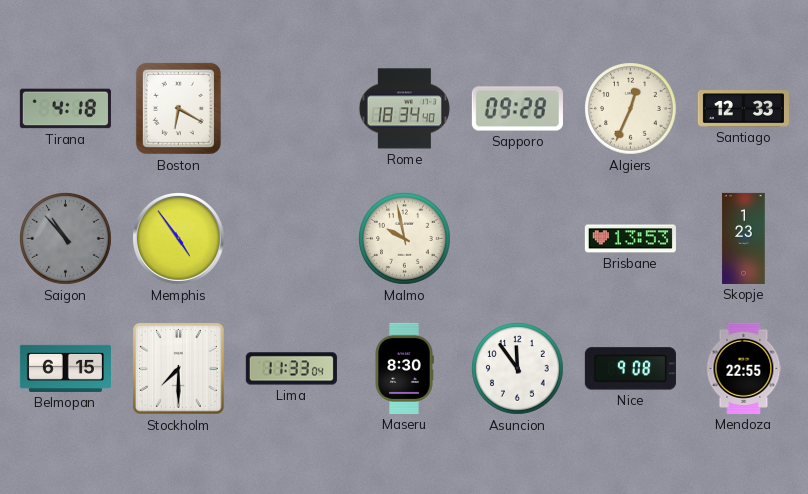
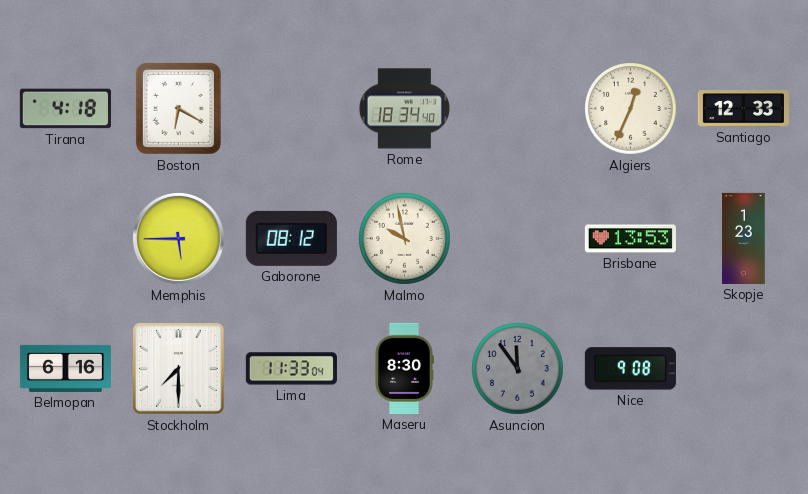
Sapporo: 09:28 -> none (517, 109)
Saigon: 10:53 -> none (66, 239)
Memphis: 4:54 -> 5:45 (179, 239)
Gaborone: none -> 08:12 (291, 238)
Belmopan: 6:15 -> 6:16 (65, 368)
Asuncion dial: white -> grey (518, 369)
Mendoza: 22:55 -> none (744, 368)
